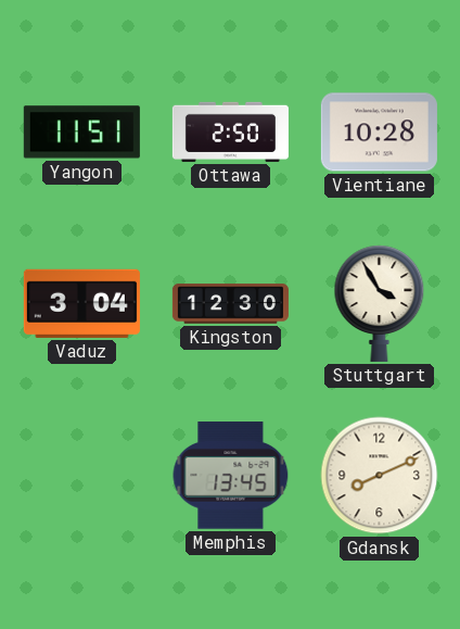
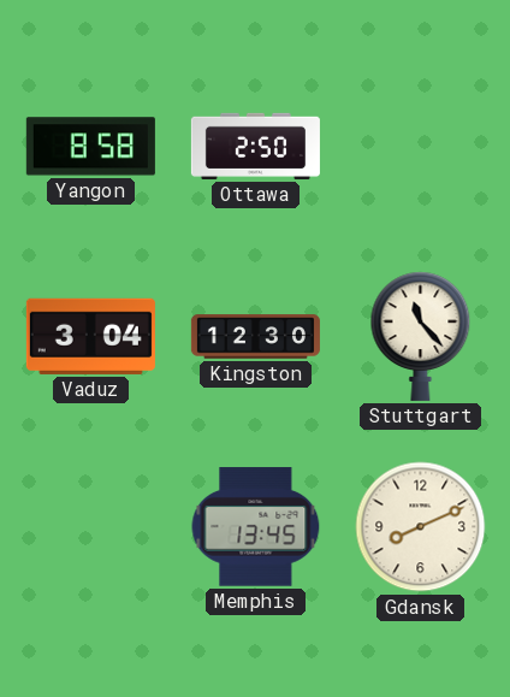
Yangon: 11:51 -> 8:58 (90, 147)
Vientiane: 10:28 -> none (379, 133)
Stuttgart: 3:55 -> 11:23 (421, 336)
